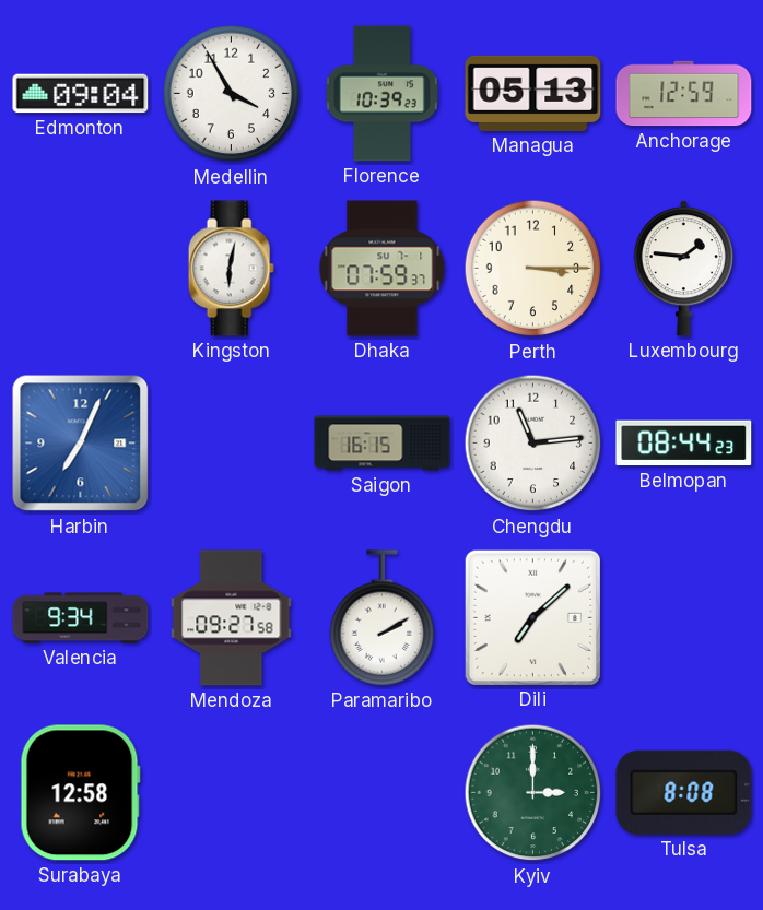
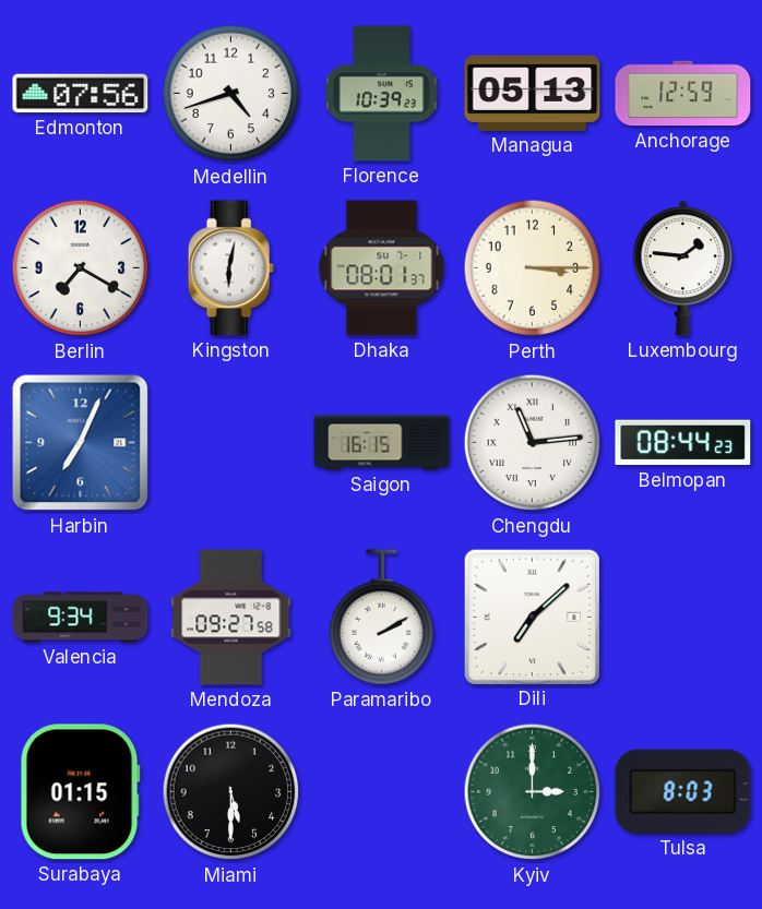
Edmonton: 09:04 -> 07:56 (81, 94)
Medellin: 3:55 -> 4:42 (231, 94)
Berlin: none -> 7:20 (81, 268)
Dhaka: 07:59 -> 08:01 (382, 268)
Chengdu numerals: Arabic -> Roman (533, 443)
Surabaya: 12:58 -> 01:15 (80, 792)
Miami: none -> 5:30 (231, 792)
Tulsa: 8:08 -> 8:03 (683, 791)
